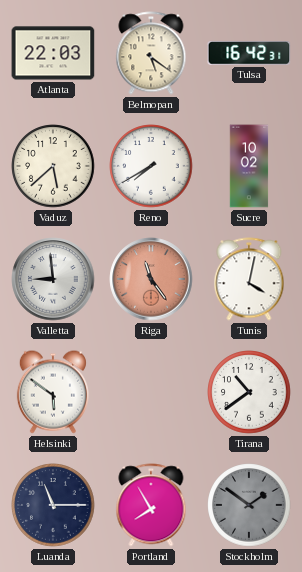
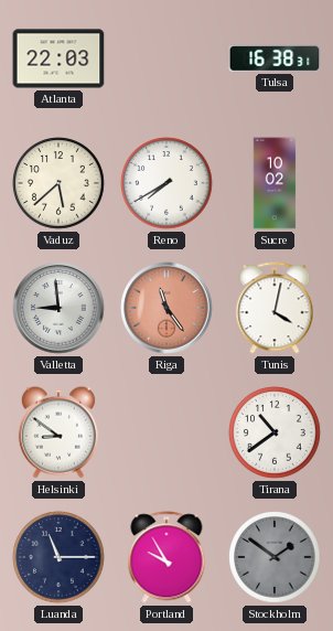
Belmopan: 5:21 -> none (151, 53)
Tulsa: 16:42 -> 16:38 (275, 60)
Helsinki: 5:51 -> 8:51 (58, 432)
Portland: 7:55 -> 9:55 (166, 557)
